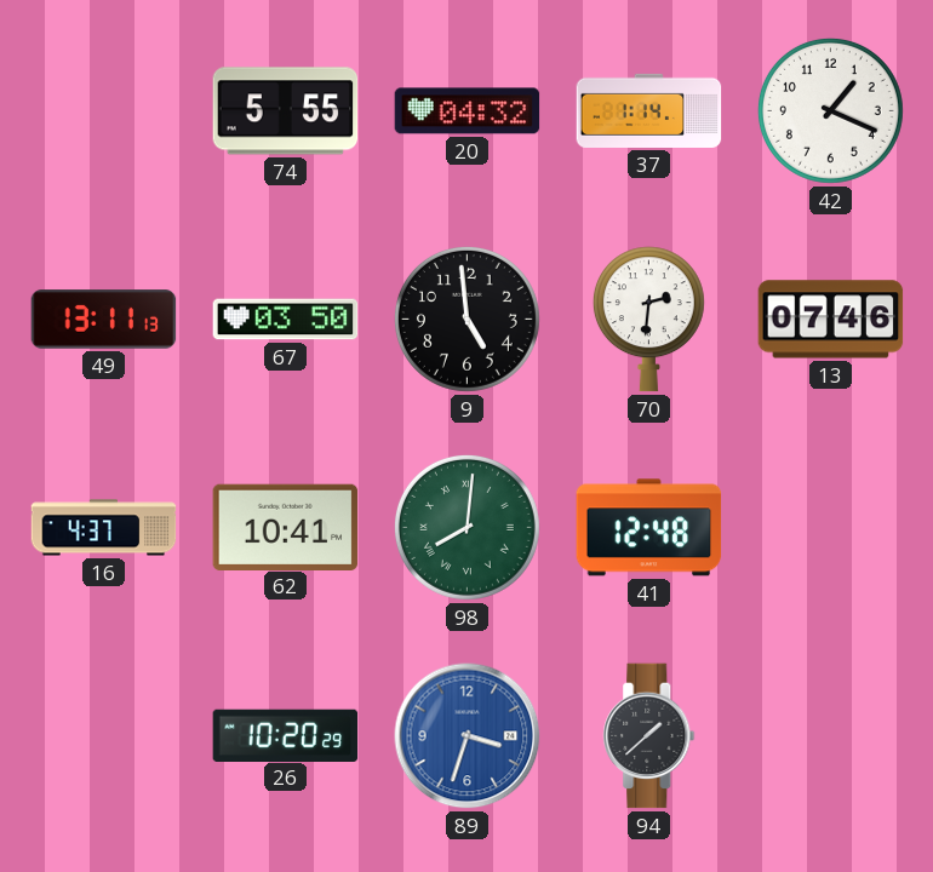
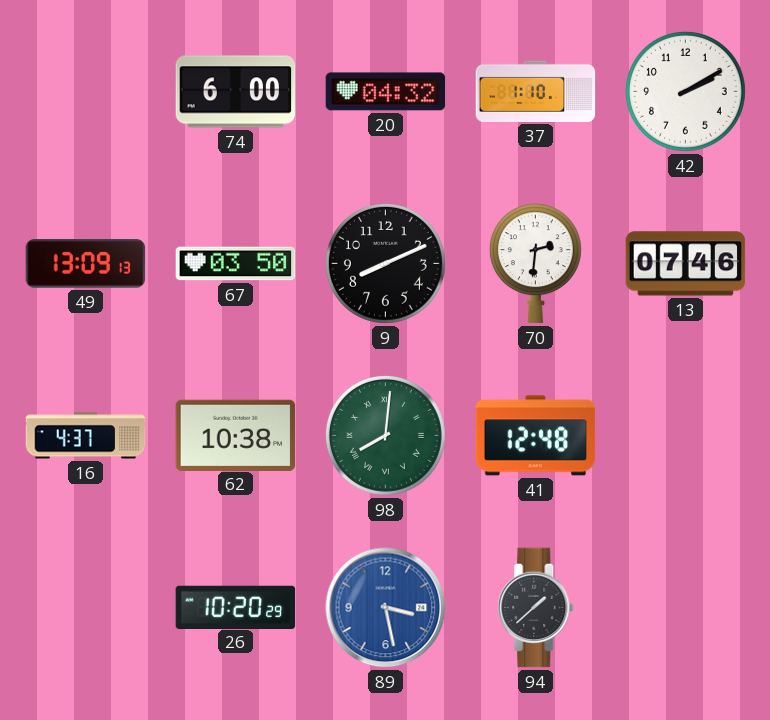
74: 5:55 -> 6:00 (236, 92)
37: 1:14 -> 1:10 (536, 91)
42: 1:19 -> 2:10 (685, 91)
49: 13:11 -> 13:09 (86, 264)
9: 4:59 -> 8:11 (385, 263)
62: 10:41 -> 10:38 (236, 435)
89: 3:33 -> 3:28 (386, 608)
